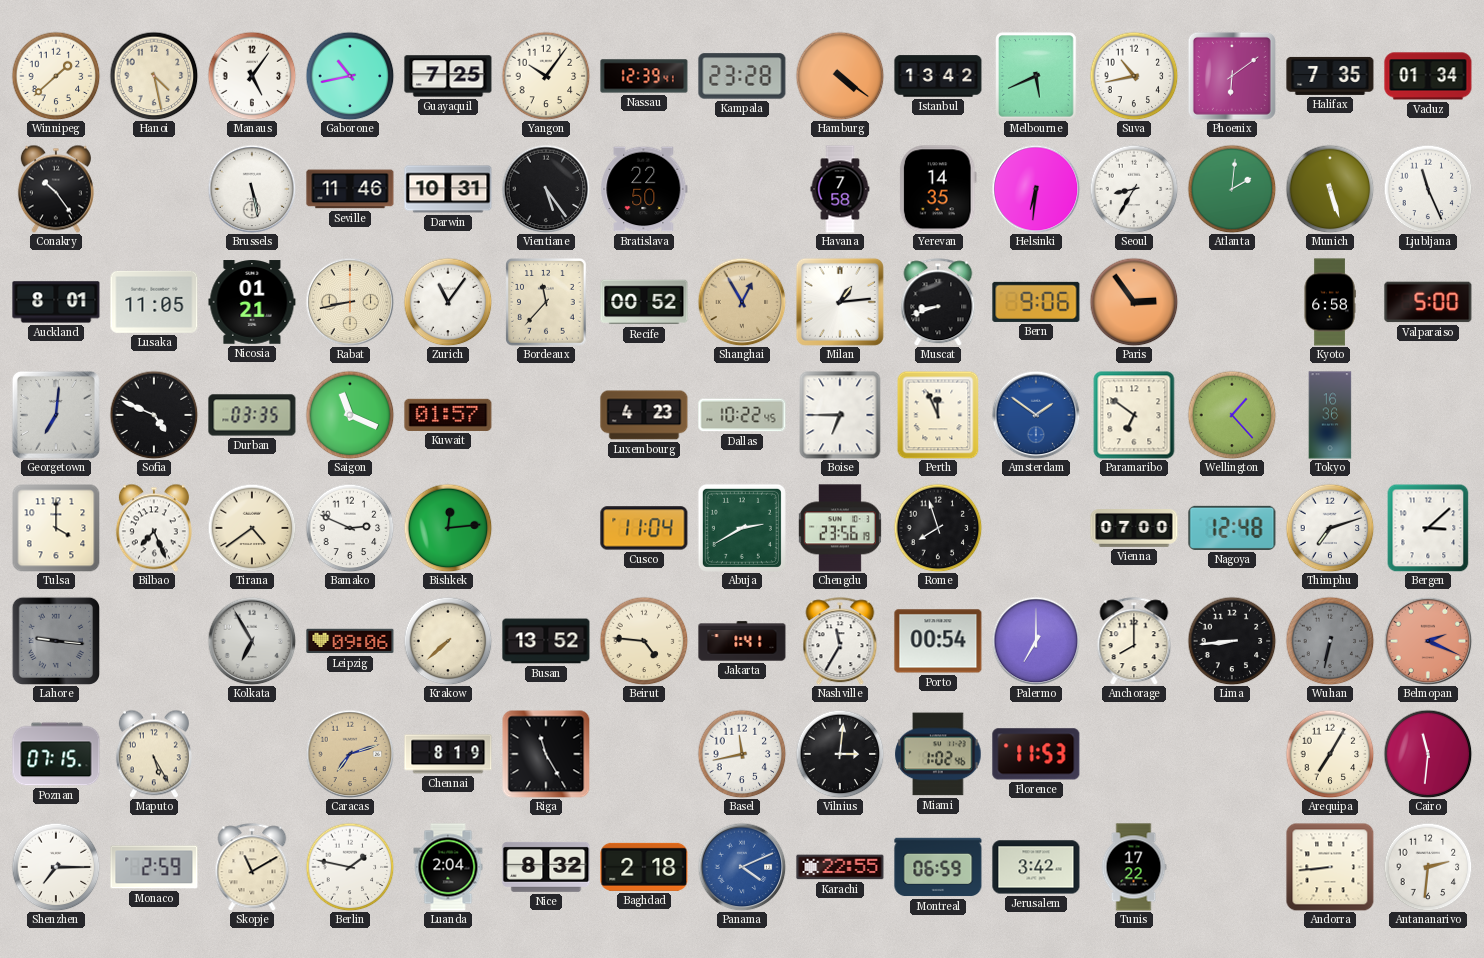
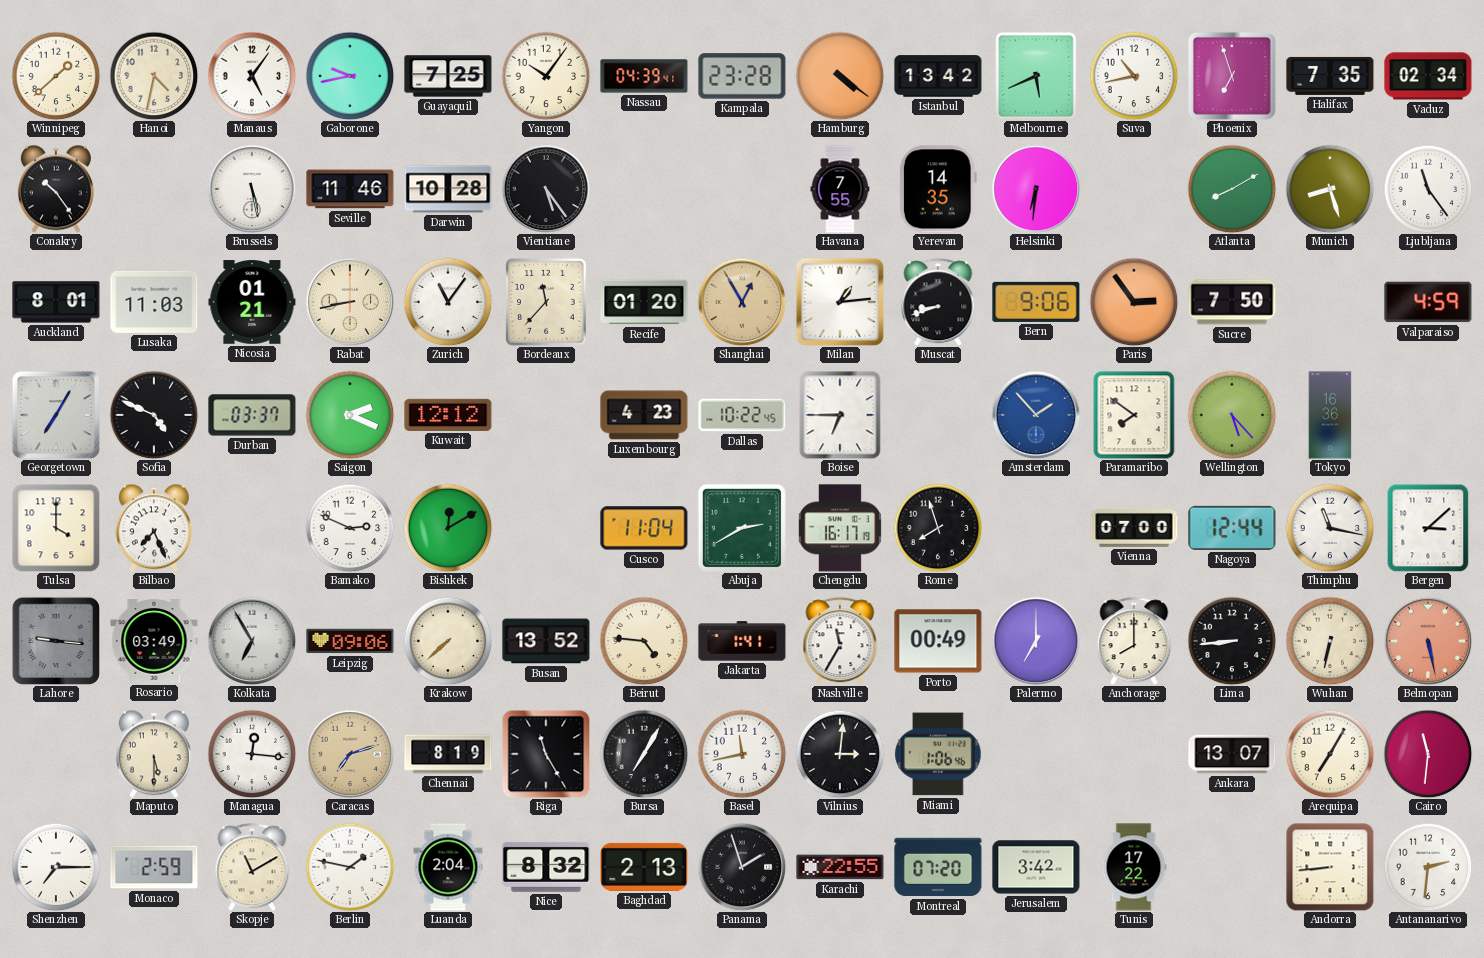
Hanoi: 4:28 -> 4:32 (154, 76)
Gaborone: 10:43 -> 9:43 (350, 76)
Nassau: 12:39 -> 04:39 (644, 76)
Phoenix: 6:09 -> 6:57 (1232, 76)
Vaduz: 01:34 -> 02:34 (1428, 76)
Darwin: 10:31 -> 10:28 (448, 189)
Bratislava: 22:50 -> none (644, 189)
Havana: 7:58 -> 7:55 (840, 189)
Seoul: 8:35 -> none (1134, 189)
Atlanta: 2:01 -> 8:10 (1232, 189)
Munich: 5:27 -> 8:27 (1330, 189)
Ljubljana: 11:26 -> 11:24 (1428, 189)
Lusaka: 11:05 -> 11:03 (154, 302)
Recife: 00:52 -> 01:20 (644, 302)
Sucre: none -> 7:50 (1232, 302)
Kyoto: 6:58 -> none (1330, 302)
Valparaiso: 5:00 -> 4:59 (1428, 302)
Georgetown: 7:01 -> 7:05 (56, 415)
Durban: 03:35 -> 03:37 (252, 415)
Saigon: 11:19 -> 2:19 (350, 415)
Kuwait: 01:57 -> 12:12 (448, 415)
Perth: 11:56 -> none (938, 415)
Amsterdam: 1:51 -> 1:53 (1036, 415)
Paramaribo: 6:51 -> 7:51 (1134, 415)
Wellington: 1:23 -> 5:23 (1232, 415)
Tirana: 4:39 -> none (252, 528)
Bishkek: 12:14 -> 12:10 (448, 528)
Chengdu: 23:56 -> 16:17 (840, 528)
Nagoya: 12:48 -> 12:44 (1232, 528)
Thimphu: 7:12 -> 11:17 (1330, 528)
Rosario: none -> 03:49 (154, 641)
Porto: 00:54 -> 00:49 (938, 641)
Wuhan dial: grey -> cream (1330, 641)
Belmopan: 2:19 -> 5:28 (1428, 641)
Poznan: 07:15 -> none (56, 754)
Maputo: 5:25 -> 5:30 (154, 754)
Managua: none -> 12:16 (252, 754)
Bursa: none -> 7:05 (644, 754)
Miami: 1:02 -> 1:06 (938, 754)
Florence: 11:53 -> none (1036, 754)
Ankara: none -> 13:07 (1232, 754)
Baghdad: 2:18 -> 2:13 (644, 867)
Panama: 4:11 -> 1:57 (742, 867)
Panama dial: blue -> black (742, 867)
Montreal: 06:59 -> 07:20 (938, 867)
